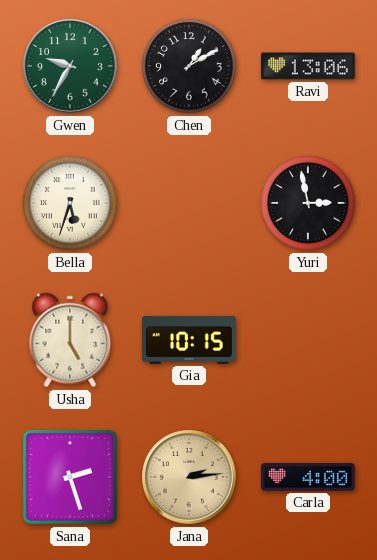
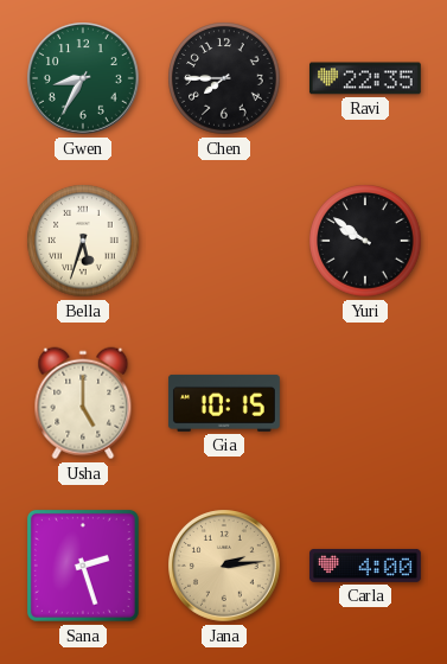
Gwen: 9:35 -> 8:35 (84, 79)
Chen: 1:10 -> 7:45 (224, 78)
Ravi: 13:06 -> 22:35 (365, 78)
Yuri: 2:58 -> 9:51 (365, 241)
